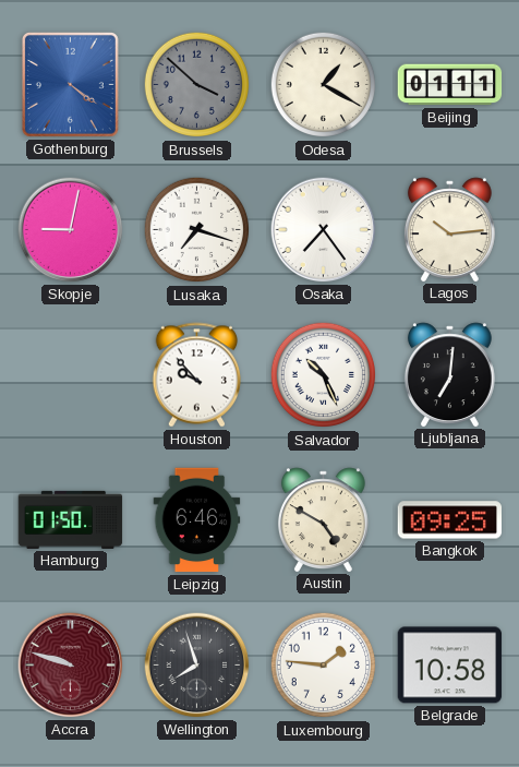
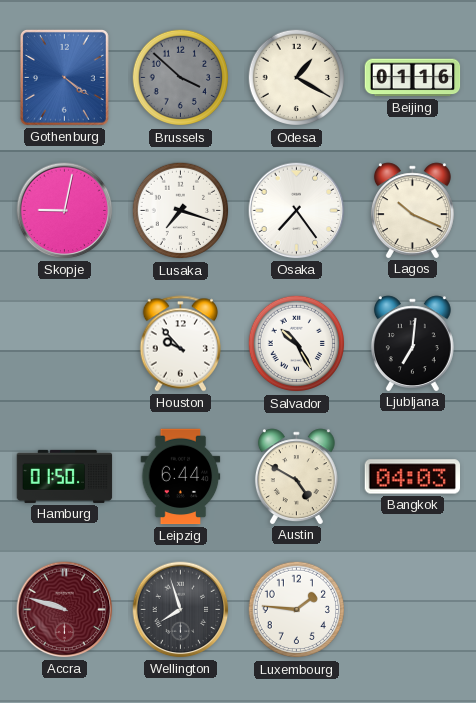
Beijing: 01:11 -> 01:16 (413, 78)
Lagos: 10:14 -> 10:19 (412, 210)
Salvador: 10:26 -> 10:25 (297, 344)
Leipzig: 6:46 -> 6:44 (181, 477)
Bangkok: 09:25 -> 04:03 (413, 477)
Belgrade: 10:58 -> none (450, 666)
